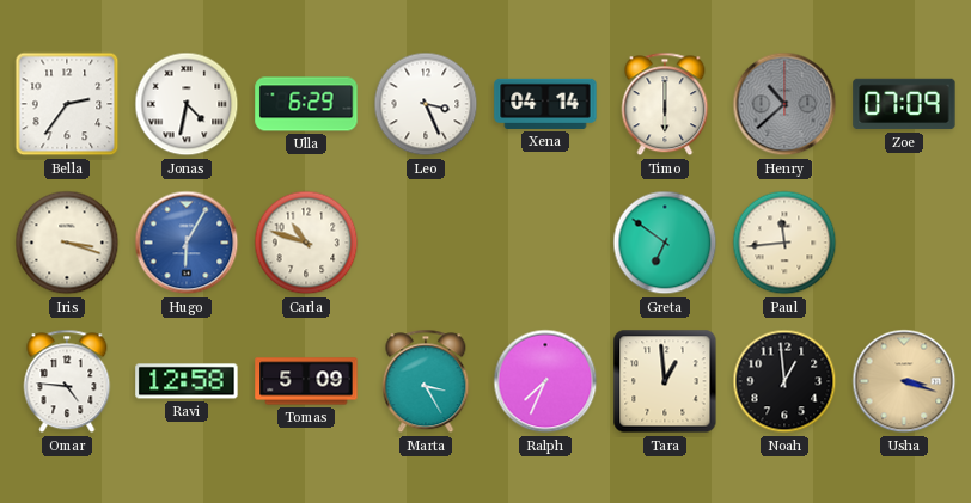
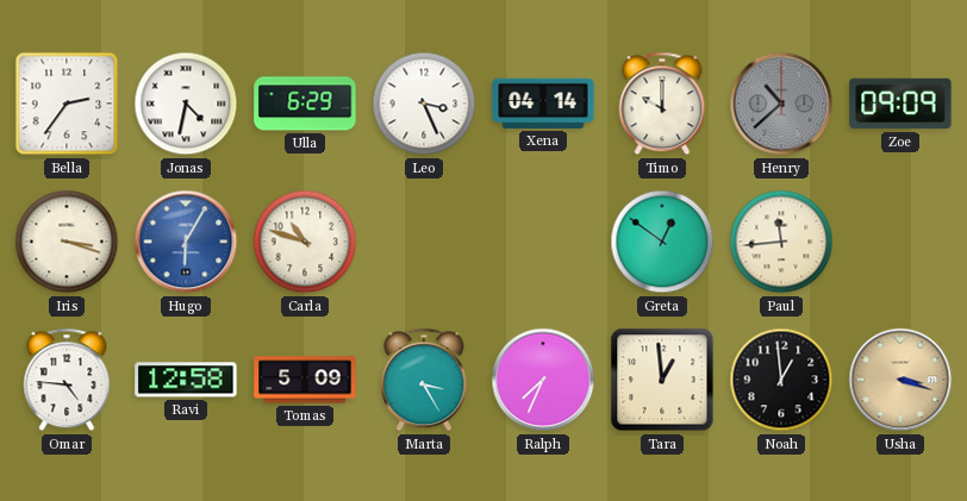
Timo: 6:00 -> 10:00 (662, 104)
Zoe: 07:09 -> 09:09 (900, 104)
Greta: 6:51 -> 12:51 (662, 242)
